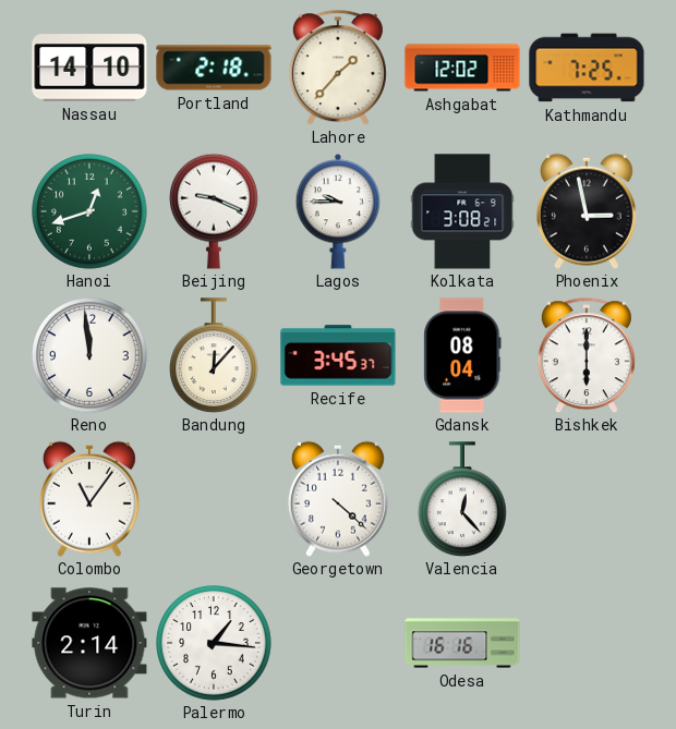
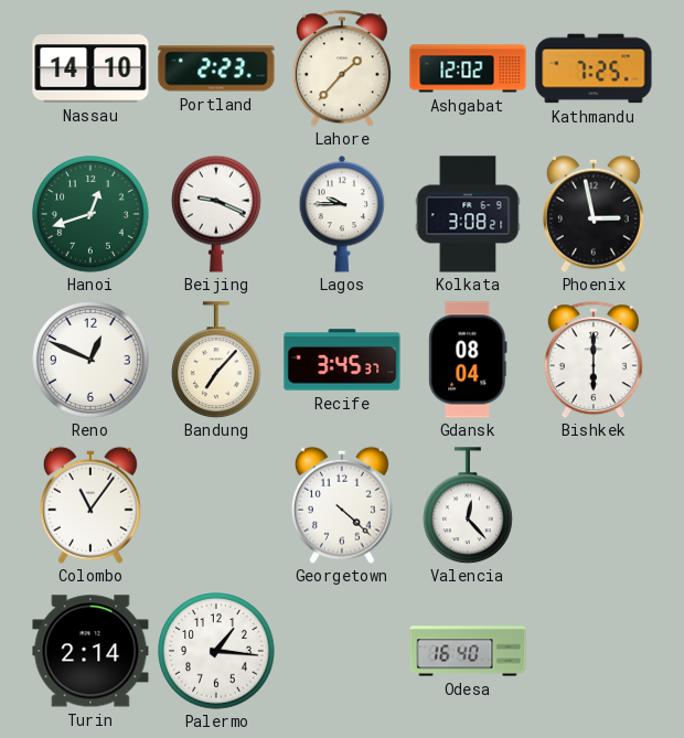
Portland: 2:18 -> 2:23 (216, 68)
Reno: 11:59 -> 12:49 (90, 360)
Bandung: 12:07 -> 7:07 (217, 360)
Odesa: 16:16 -> 16:40 (468, 651)
